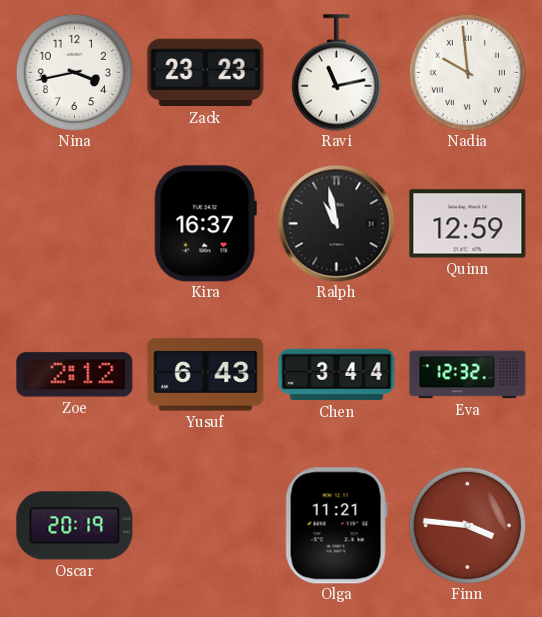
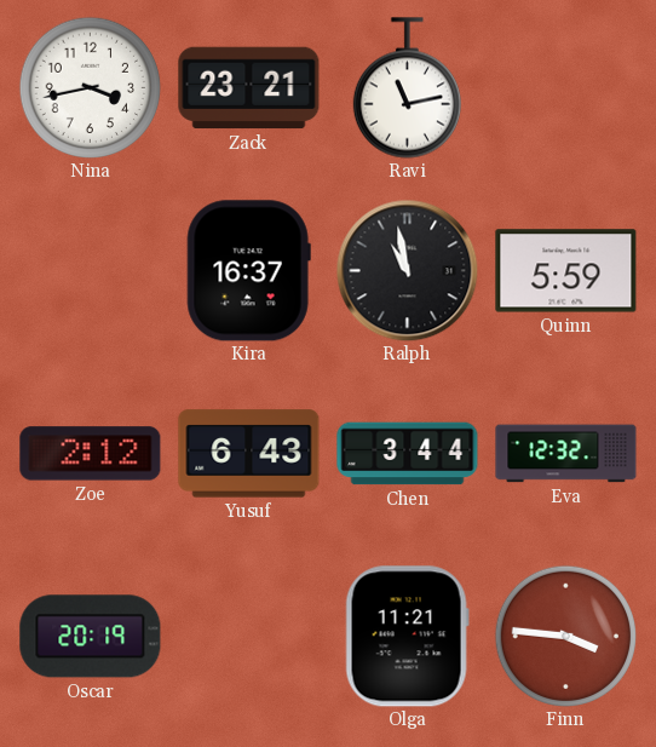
Zack: 23:23 -> 23:21 (249, 88)
Nadia: 9:59 -> none (467, 72)
Quinn: 12:59 -> 5:59 (566, 271)
